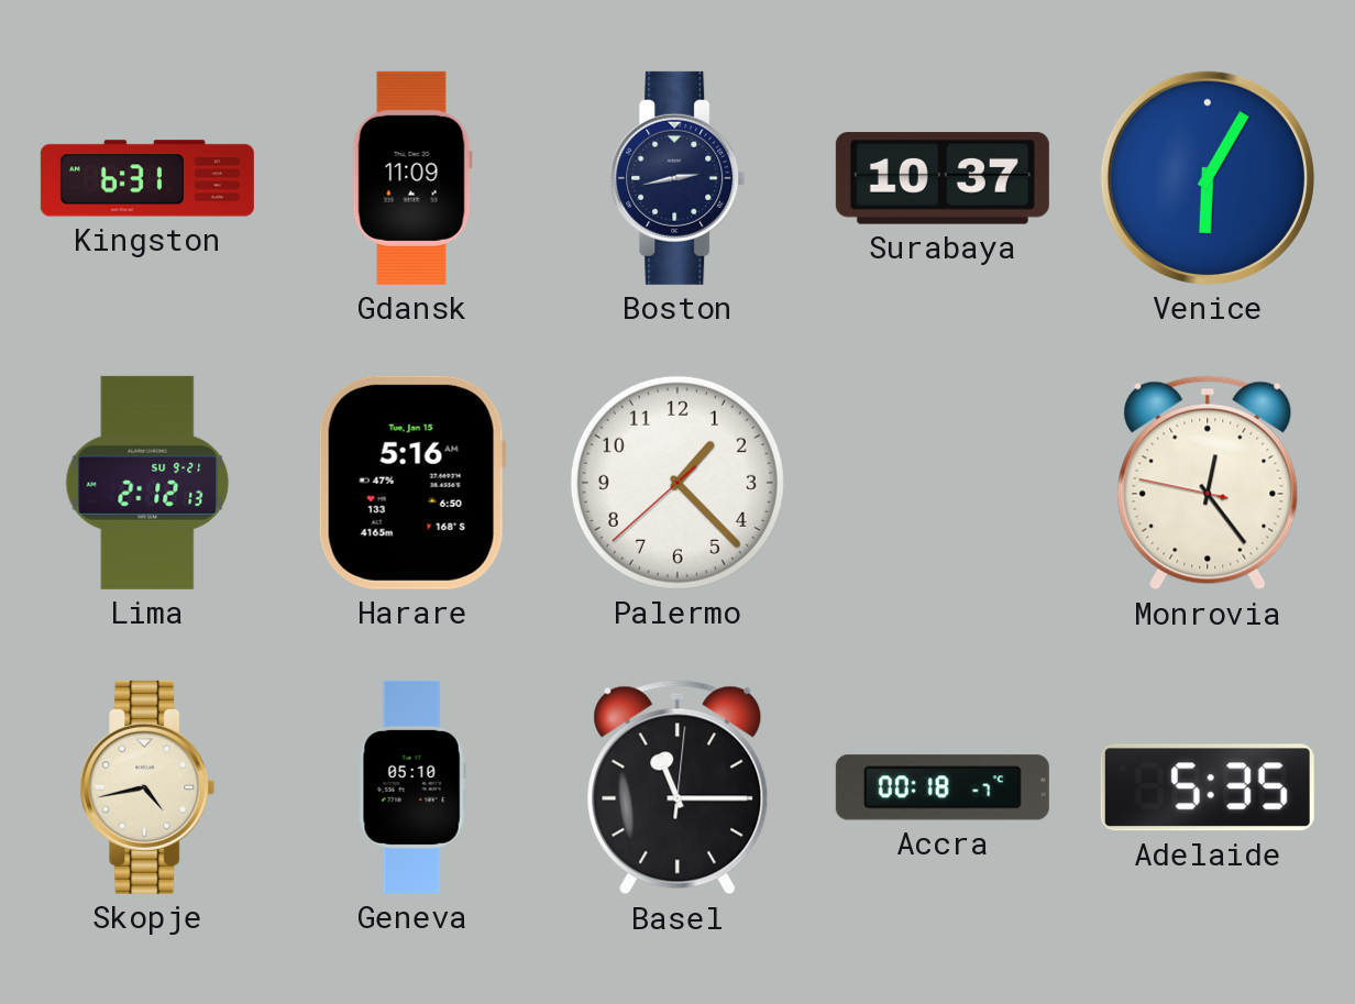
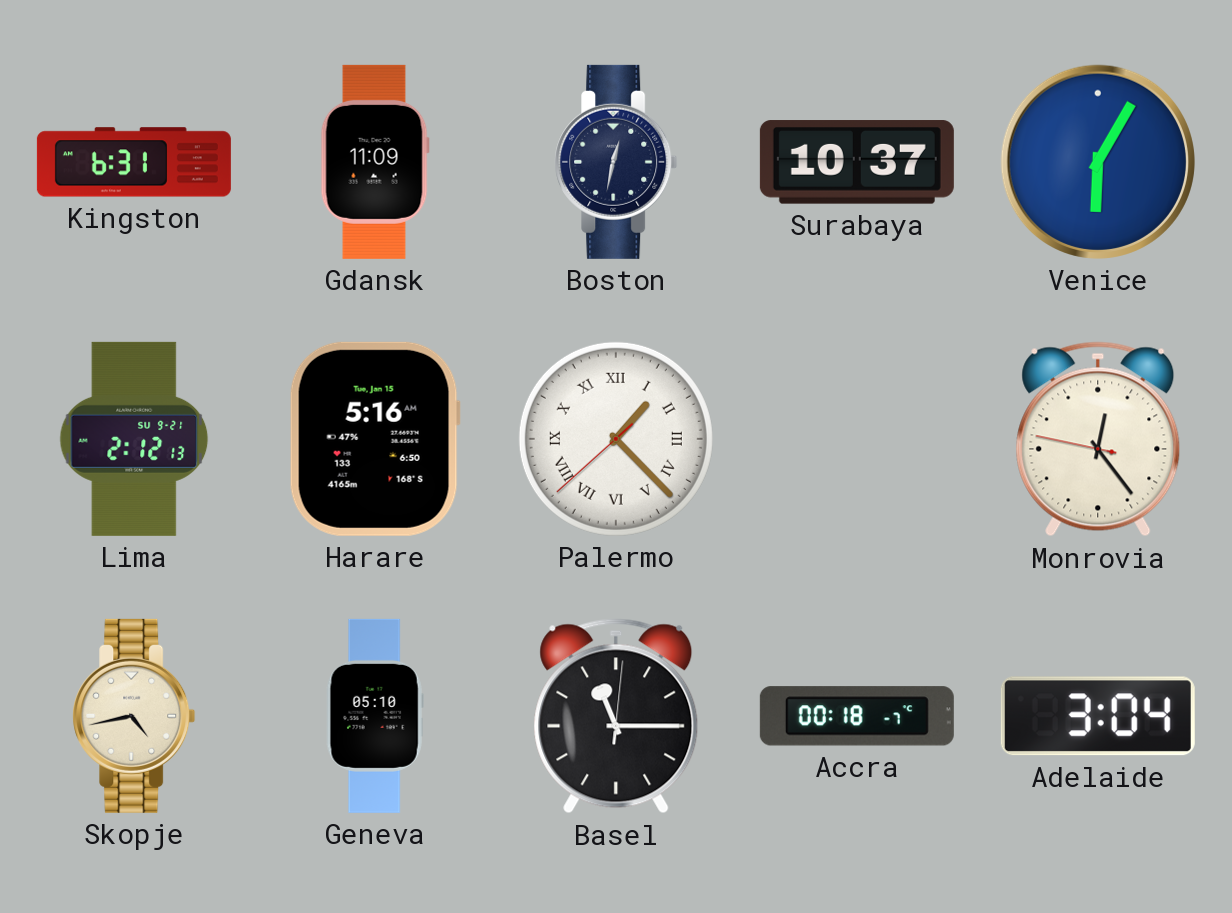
Boston: 2:43 -> 12:32 (616, 162)
Palermo numerals: Arabic -> Roman (616, 439)
Adelaide: 5:35 -> 3:04 (1098, 716)
